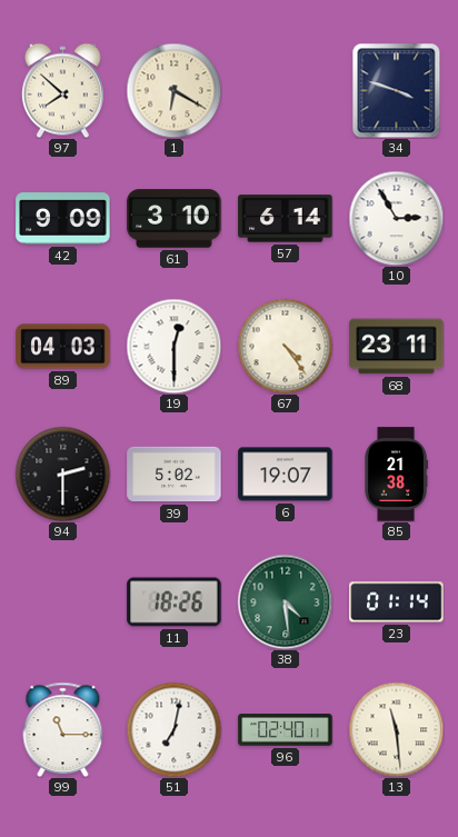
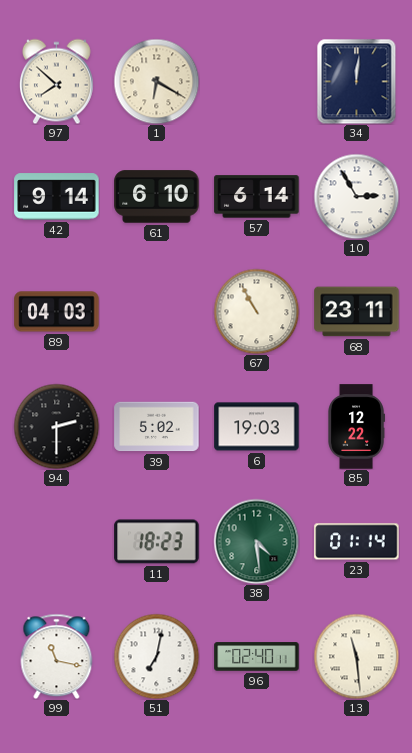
34: 3:48 -> 12:01 (357, 81)
42: 9:09 -> 9:14 (57, 197)
61: 3:10 -> 6:10 (157, 197)
19: 12:30 -> none (173, 346)
67: 4:24 -> 10:55 (256, 311)
6: 19:07 -> 19:03 (257, 427)
85: 21:38 -> 12:22 (356, 427)
11: 18:26 -> 18:23 (157, 542)
99: 11:15 -> 11:17 (57, 656)
